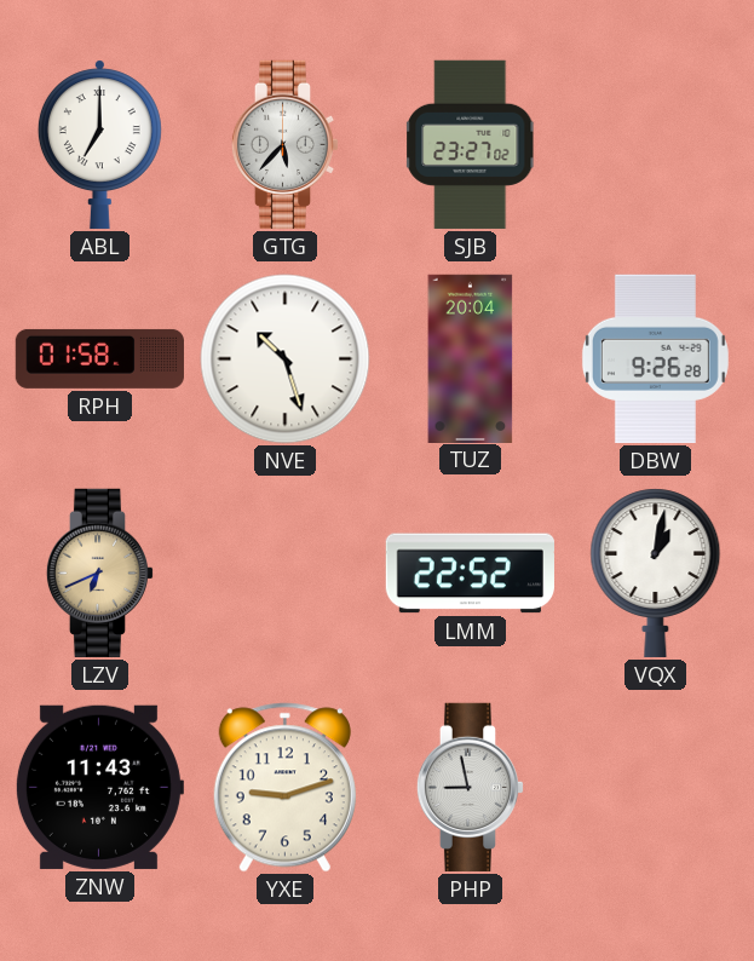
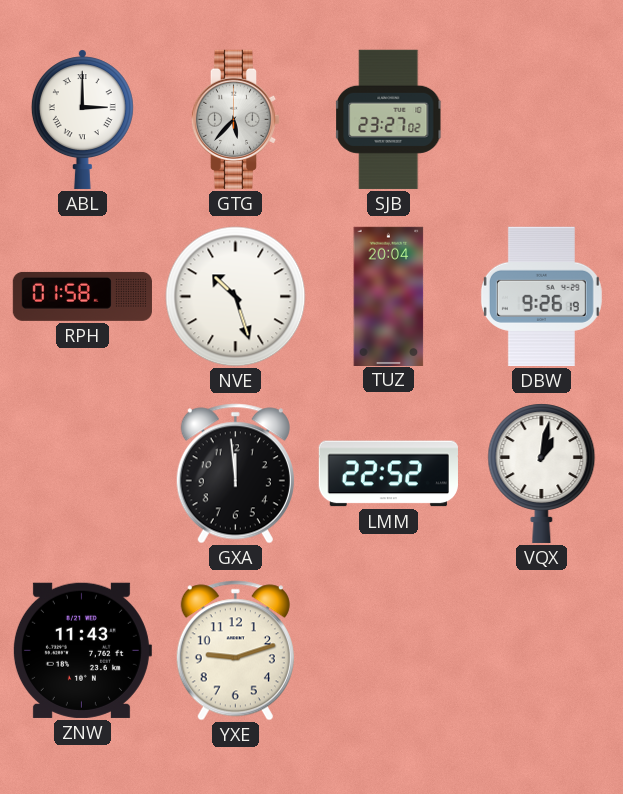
ABL: 7:00 -> 3:00 (82, 119)
DBW: 9:26:28 -> 9:26:19 (541, 296)
LZV: 6:41 -> none (100, 572)
GXA: none -> 11:59 (235, 474)
PHP: 8:58 -> none (471, 787)
